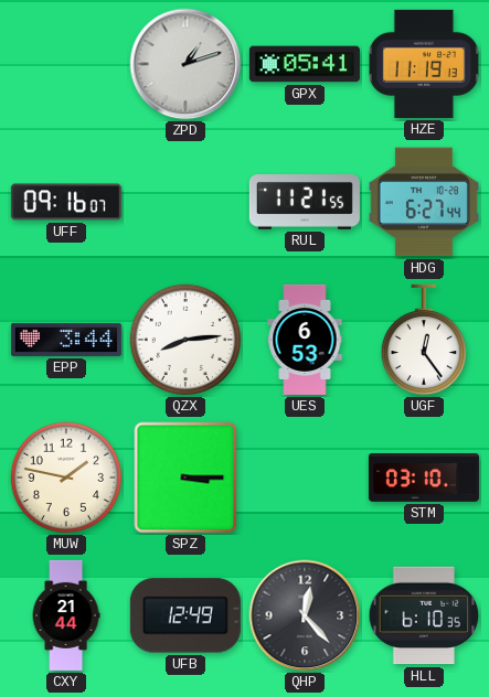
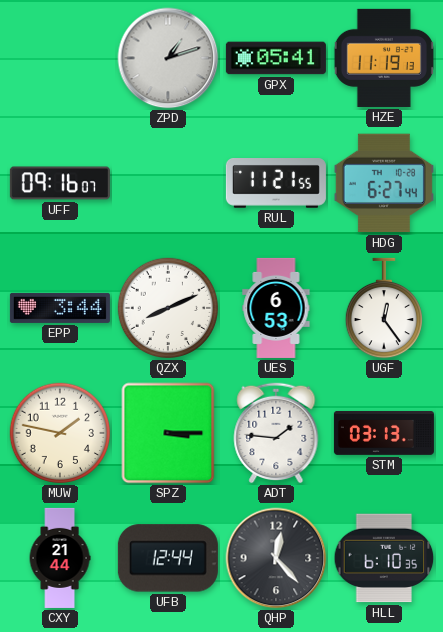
QZX: 8:14 -> 8:11 (168, 308)
ADT: none -> 1:46 (276, 433)
STM: 03:10 -> 03:13 (384, 433)
UFB: 12:49 -> 12:44 (168, 558)
